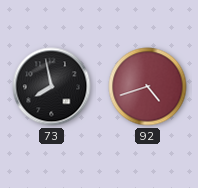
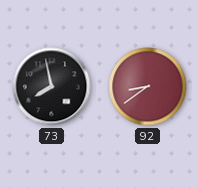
92: 4:42 -> 8:39 (148, 87)
